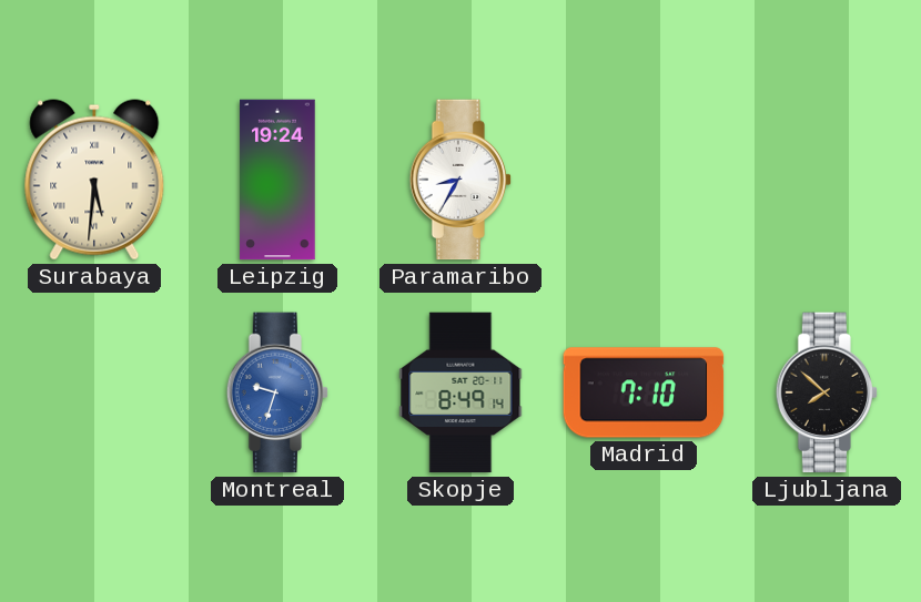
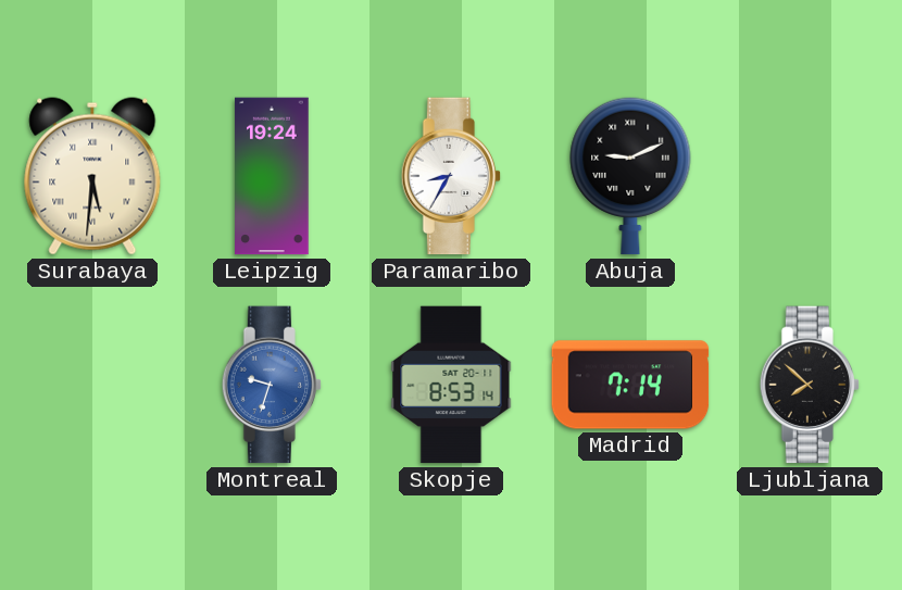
Abuja: none -> 9:11 (630, 176)
Skopje: 8:49 -> 8:53 (451, 385)
Madrid: 7:10 -> 7:14 (630, 385)
